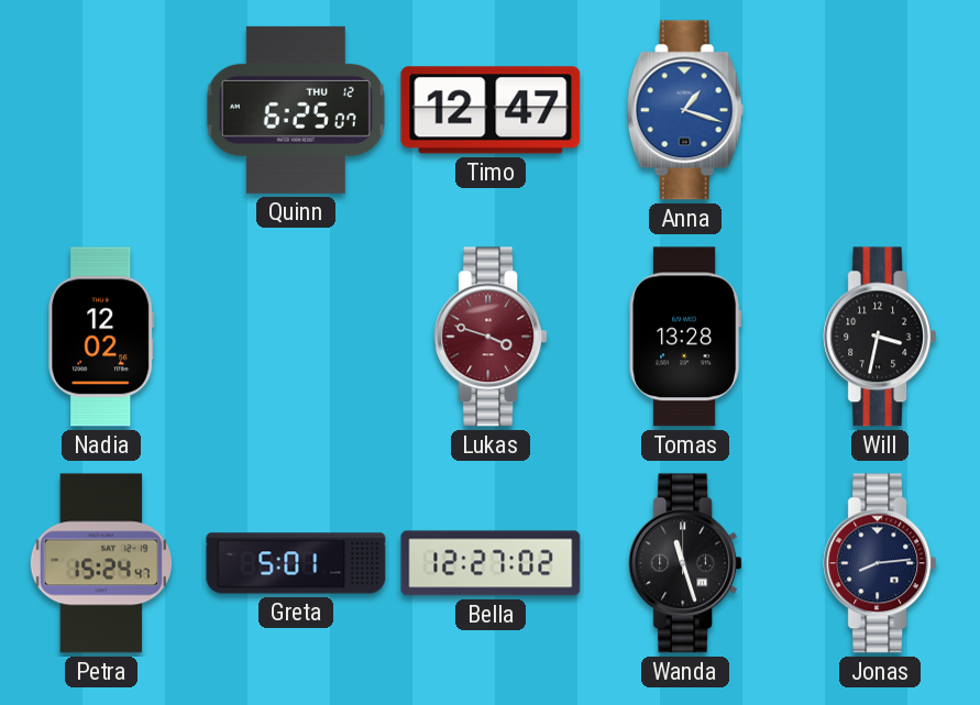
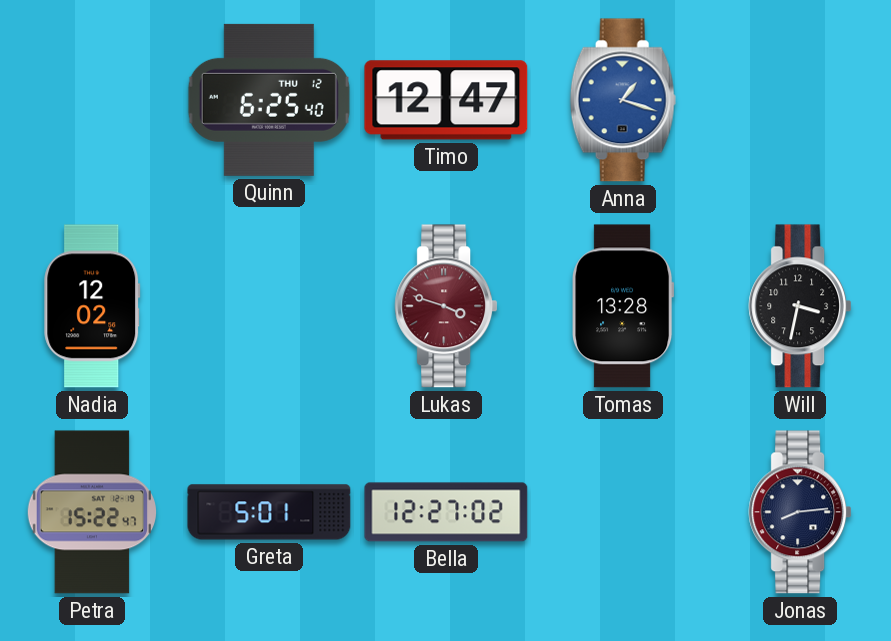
Quinn: 6:25:07 -> 6:25:40 (269, 100)
Petra: 15:24 -> 15:22 (91, 512)
Wanda: 11:27 -> none (685, 563)
